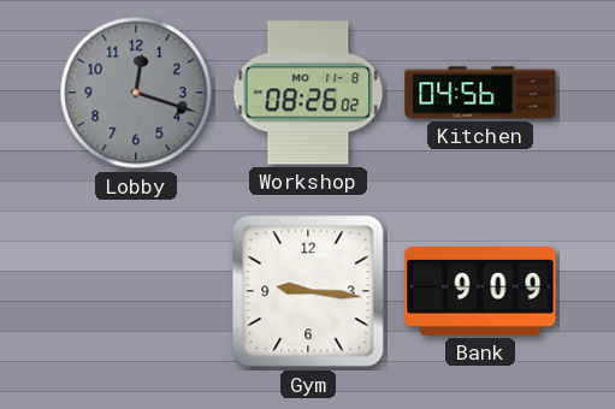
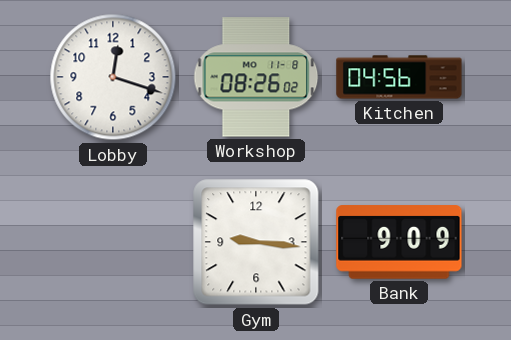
Lobby dial: grey -> white (113, 77)
